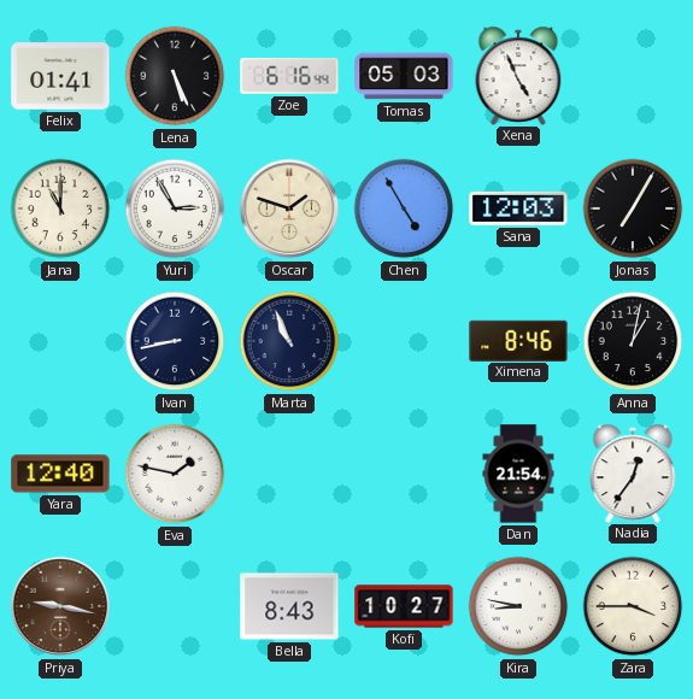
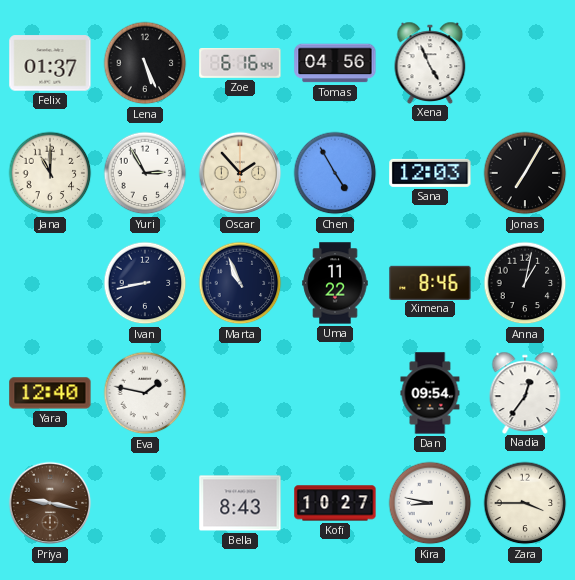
Felix: 01:41 -> 01:37 (50, 63)
Tomas: 05:03 -> 04:56 (335, 63)
Oscar: 1:48 -> 1:53 (240, 173)
Uma: none -> 11:22 (335, 283)
Dan: 21:54 -> 09:54 (430, 393)
